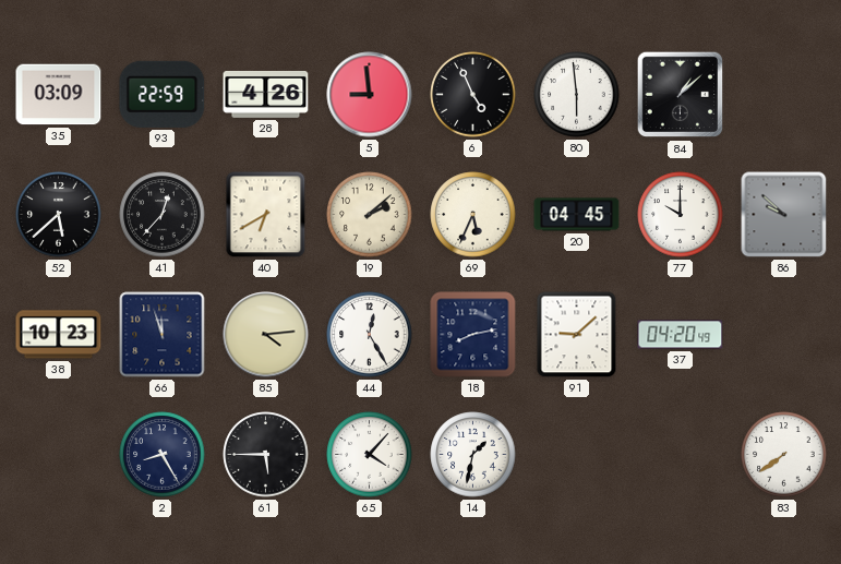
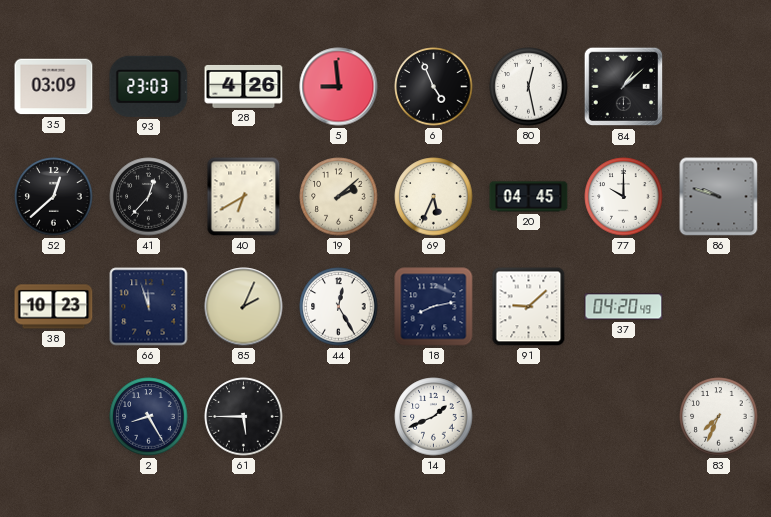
93: 22:59 -> 23:03 (149, 86)
80: 5:59 -> 12:28 (529, 87)
52: 5:38 -> 12:38 (54, 197)
86: 9:52 -> 9:48 (719, 197)
85: 4:14 -> 2:04 (244, 307)
65: 4:07 -> none (370, 455)
14: 1:32 -> 1:41 (434, 417)
83: 7:39 -> 7:34 (719, 417)
